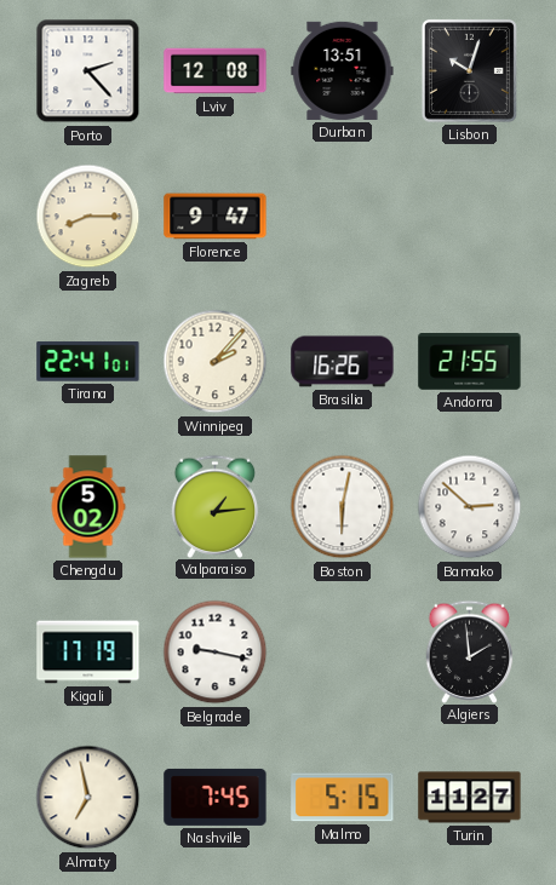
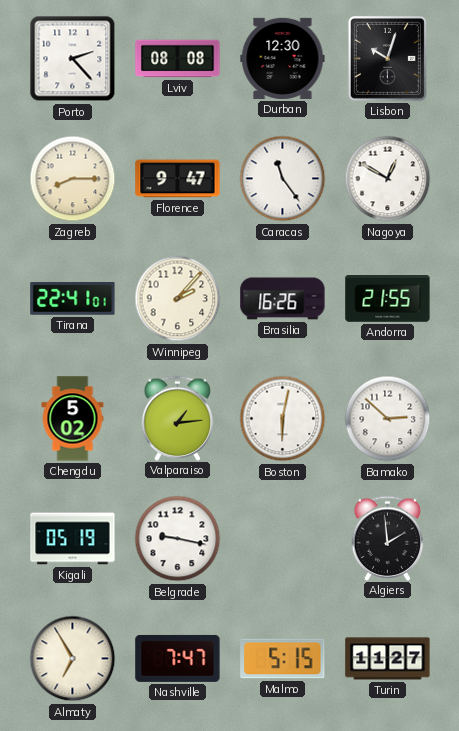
Lviv: 12:08 -> 08:08 (178, 59)
Durban: 13:51 -> 12:30 (283, 58)
Caracas: none -> 11:24 (283, 179)
Nagoya: none -> 12:50 (388, 179)
Kigali: 17:19 -> 05:19 (73, 539)
Almaty: 6:58 -> 6:55 (73, 659)
Nashville: 7:45 -> 7:47 (178, 658)
